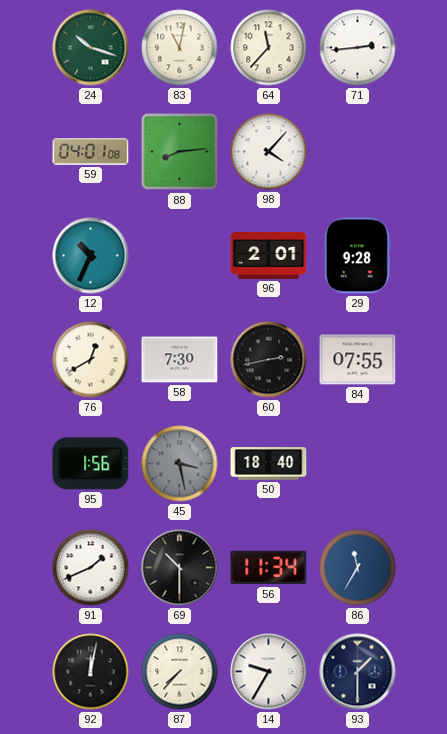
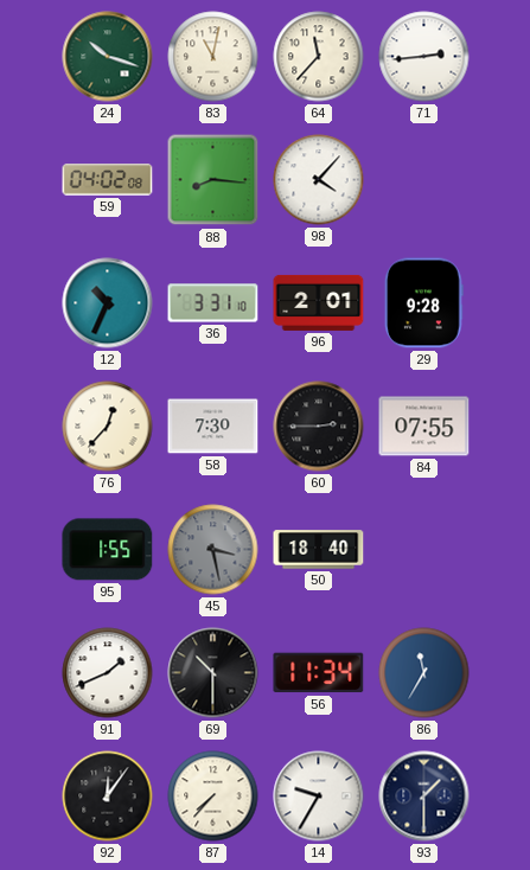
59: 04:01 -> 04:02 (108, 180)
88: 8:14 -> 8:16 (213, 180)
36: none -> 3:31 (213, 303)
76: 12:40 -> 12:37 (108, 427)
60: 2:43 -> 2:45 (319, 427)
95: 1:56 -> 1:55 (108, 550)
92: 12:02 -> 12:06 (108, 797)
